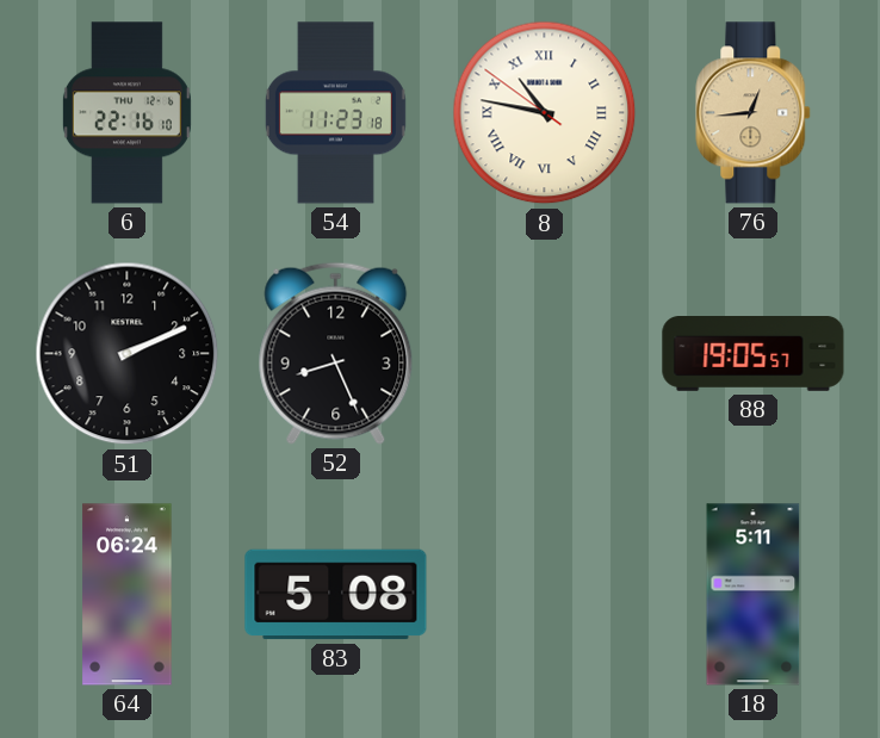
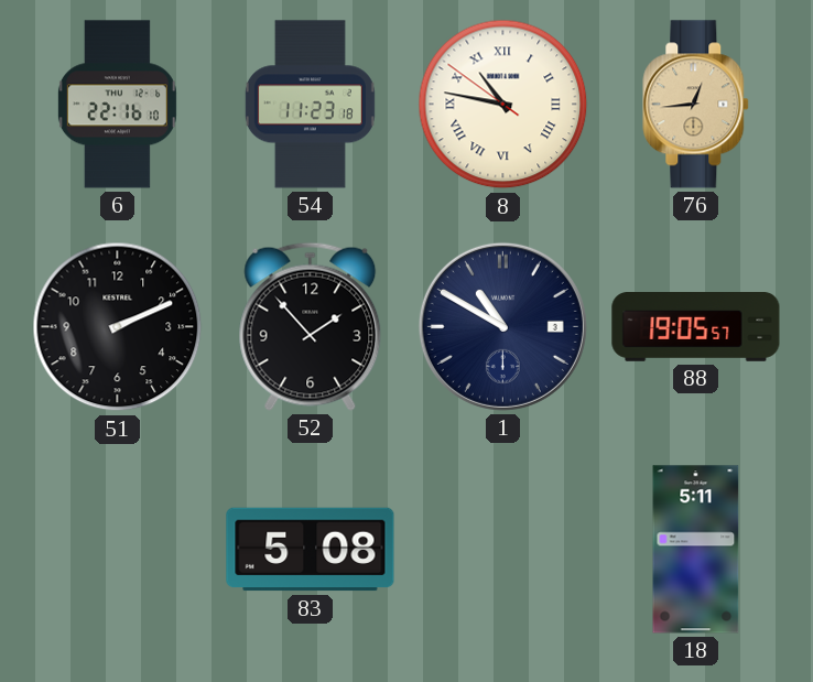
52: 8:26 -> 1:53 (311, 326)
1: none -> 10:50 (502, 326)
64: 06:24 -> none (128, 595)
